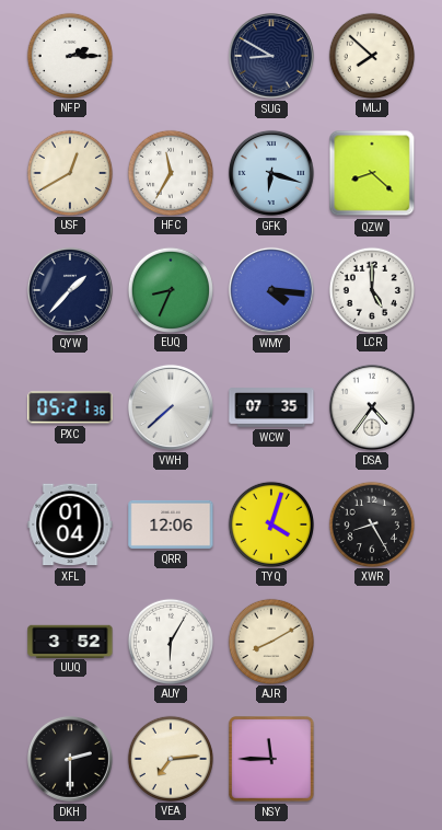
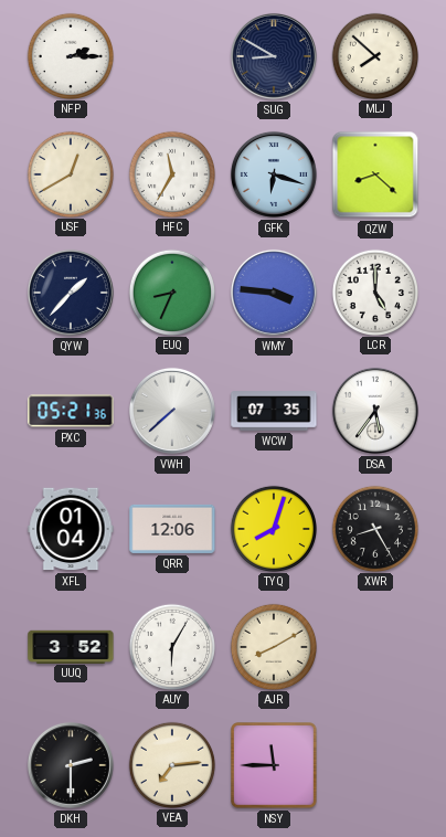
WMY: 4:16 -> 3:46 (274, 293)
DSA: 4:36 -> 5:36 (375, 411)
TYQ: 4:03 -> 8:03 (273, 528)
